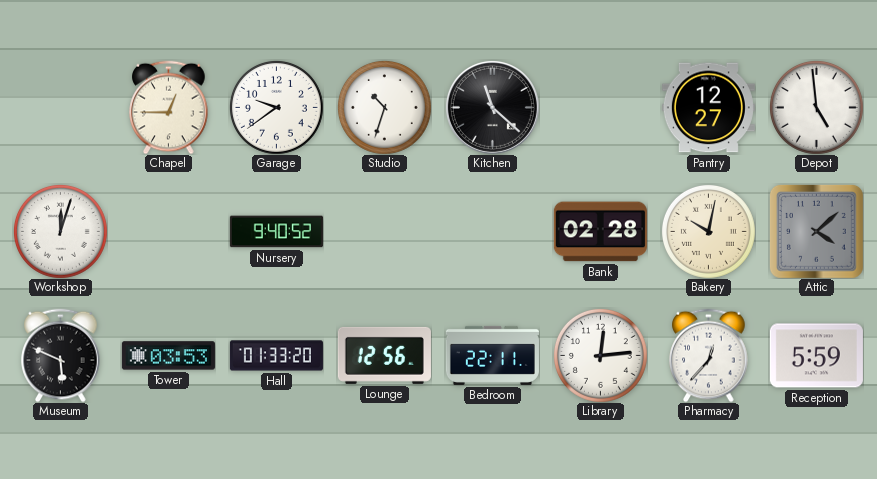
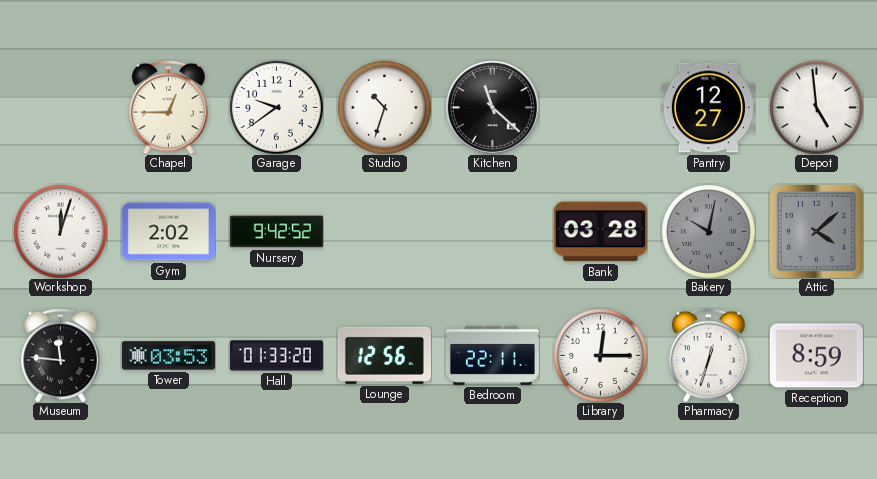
Gym: none -> 2:02 (168, 232)
Nursery: 9:40 -> 9:42 (276, 232)
Bank: 02:28 -> 03:28 (600, 232)
Bakery dial: cream -> grey (708, 231)
Museum: 5:49 -> 11:46 (61, 355)
Library: 12:14 -> 12:15 (600, 355)
Pharmacy: 12:37 -> 12:33 (709, 355)
Reception: 5:59 -> 8:59 (816, 356)
